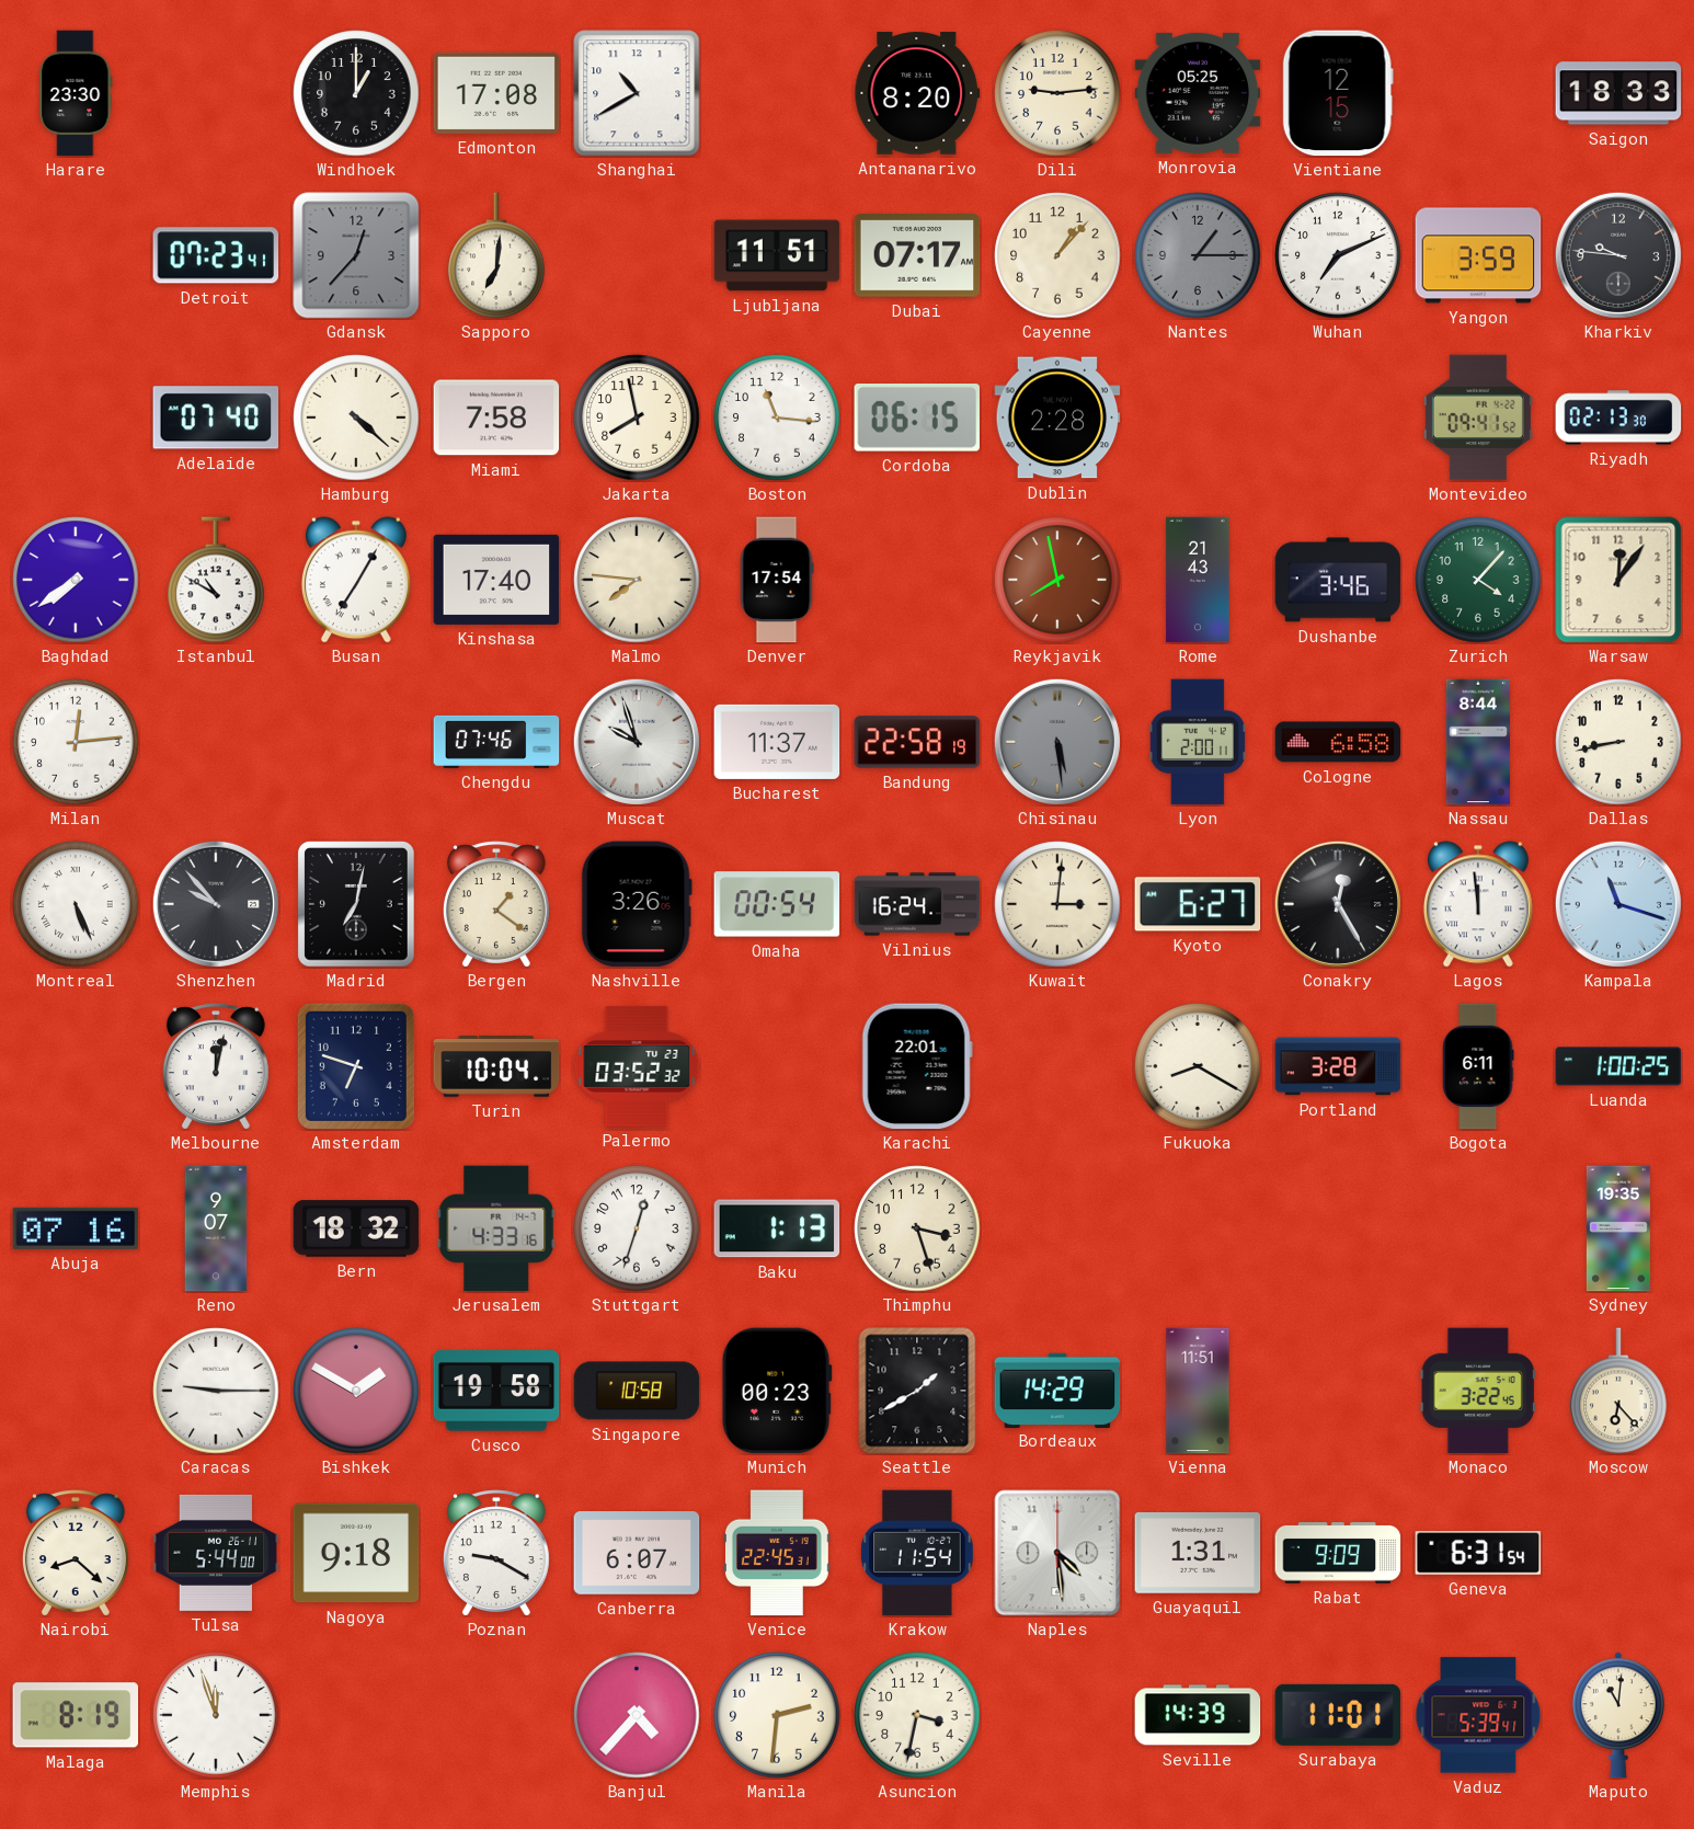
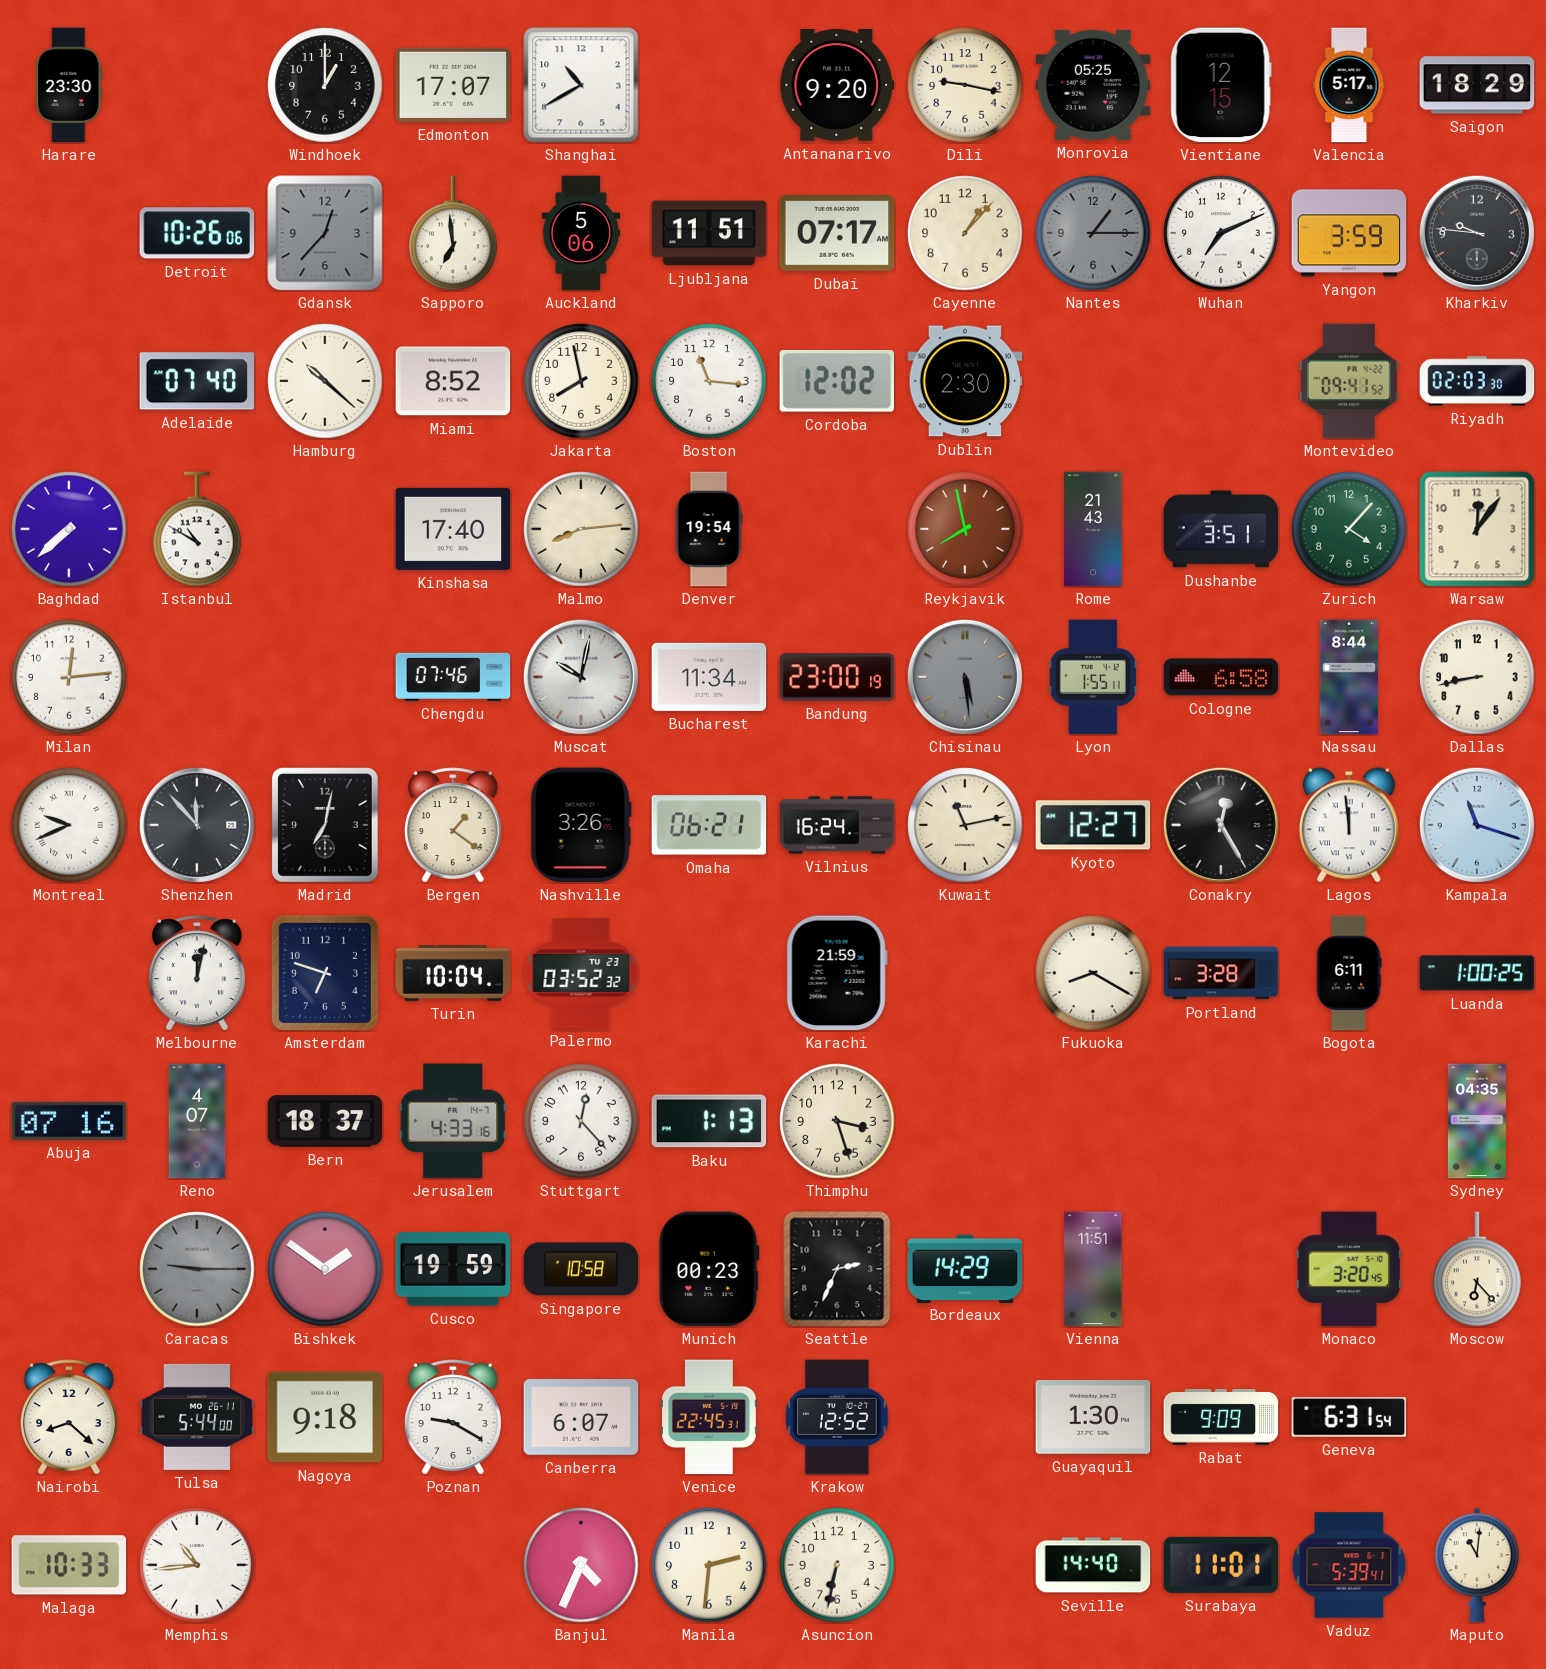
Edmonton: 17:08 -> 17:07 (453, 85)
Antananarivo: 8:20 -> 9:20 (837, 85)
Dili: 9:14 -> 9:17 (965, 85)
Valencia: none -> 5:17 (1349, 85)
Saigon: 18:33 -> 18:29 (1477, 85)
Detroit: 07:23 -> 10:26 (197, 233)
Sapporo: 7:01 -> 6:59 (453, 233)
Auckland: none -> 5:06 (581, 233)
Hamburg: 4:22 -> 10:22 (325, 381)
Miami: 7:58 -> 8:52 (453, 381)
Cordoba: 06:15 -> 12:02 (836, 382)
Dublin: 2:28 -> 2:30 (965, 381)
Riyadh: 02:13 -> 02:03 (1477, 381)
Baghdad: 7:39 -> 7:38 (69, 529)
Busan: 7:05 -> none (356, 580)
Malmo: 7:46 -> 8:14 (581, 529)
Denver: 17:54 -> 19:54 (709, 529)
Dushanbe: 3:46 -> 3:51 (1221, 529)
Muscat: 9:57 -> 10:02 (581, 677)
Bucharest: 11:37 -> 11:34 (709, 677)
Bandung: 22:58 -> 23:00 (837, 677)
Lyon: 2:00 -> 1:55 (1093, 677)
Montreal: 5:26 -> 9:41 (69, 825)
Shenzhen: 9:53 -> 11:53 (197, 825)
Omaha: 00:54 -> 06:21 (709, 825)
Kuwait: 3:01 -> 11:13 (965, 825)
Kyoto: 6:27 -> 12:27 (1093, 825)
Karachi: 22:01 -> 21:59 (837, 973)
Reno: 9:07 -> 4:07 (197, 1121)
Bern: 18:32 -> 18:37 (325, 1121)
Stuttgart: 12:33 -> 12:23 (581, 1121)
Sydney: 19:35 -> 04:35 (1477, 1121)
Caracas dial: white -> grey (197, 1269)
Bishkek: 1:50 -> 1:51 (325, 1269)
Cusco: 19:58 -> 19:59 (453, 1269)
Seattle: 1:40 -> 2:34 (837, 1269)
Monaco: 3:22 -> 3:20 (1349, 1269)
Krakow: 11:54 -> 12:52 (837, 1417)
Naples: 4:29 -> none (1057, 1553)
Guayaquil: 1:31 -> 1:30 (1093, 1417)
Malaga: 8:19 -> 10:33 (69, 1565)
Memphis: 11:57 -> 10:44 (197, 1565)
Banjul: 4:37 -> 4:34 (581, 1565)
Asuncion: 3:32 -> 6:32 (837, 1565)
Seville: 14:39 -> 14:40 (1093, 1565)
